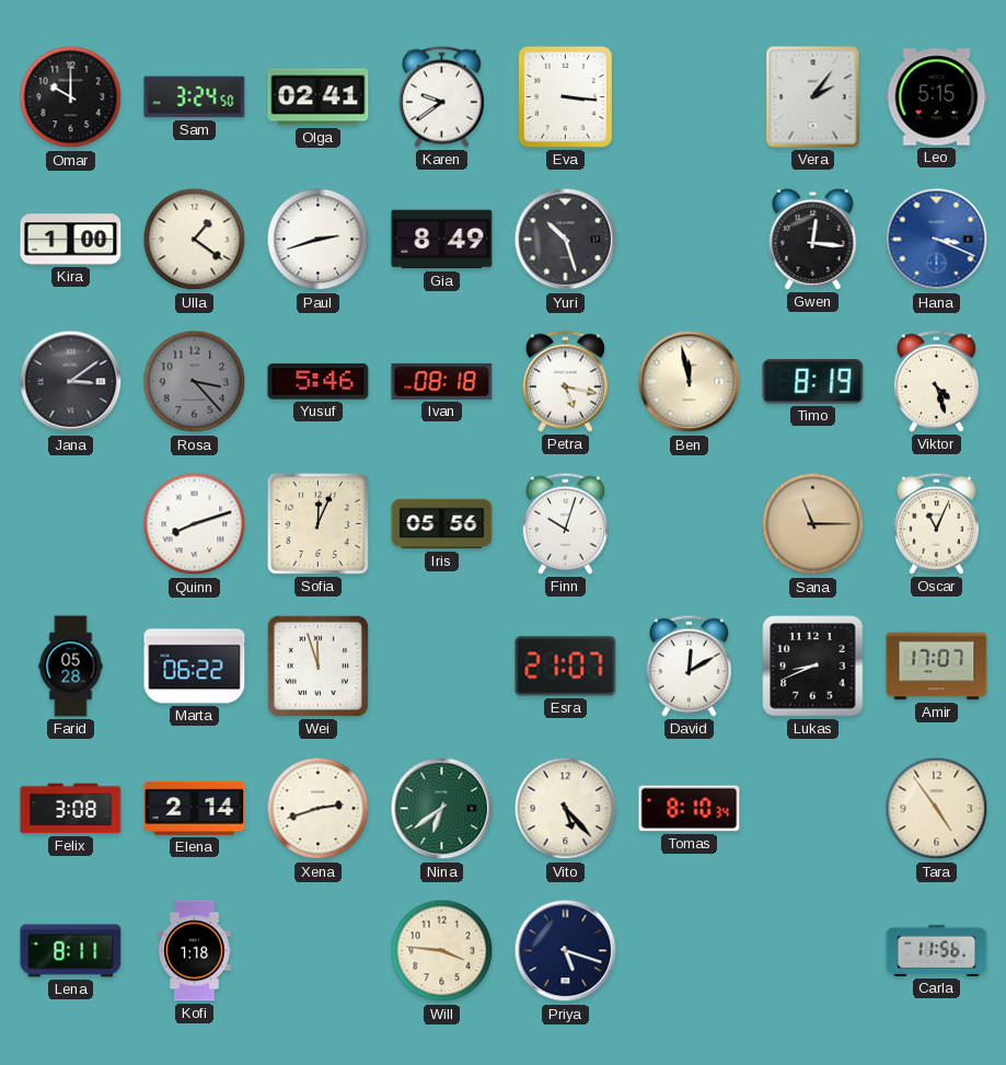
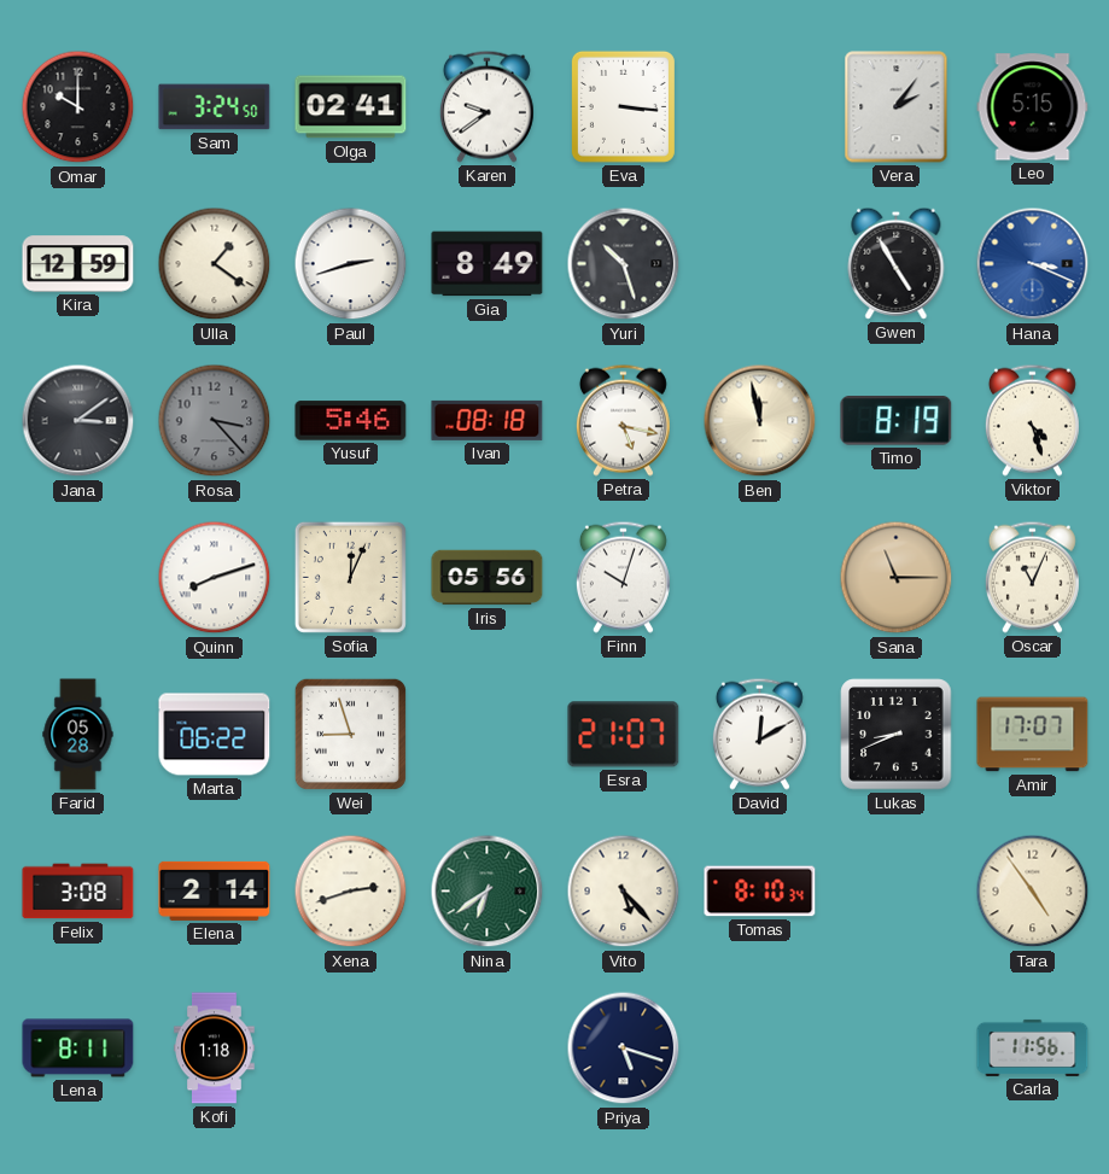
Kira: 1:00 -> 12:59 (78, 264)
Gwen: 12:16 -> 4:55 (897, 263)
Wei: 11:57 -> 8:57 (350, 734)
Will: 3:46 -> none (442, 951)
